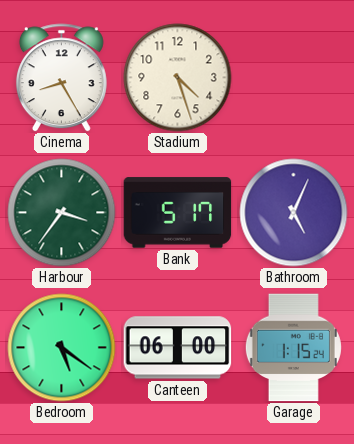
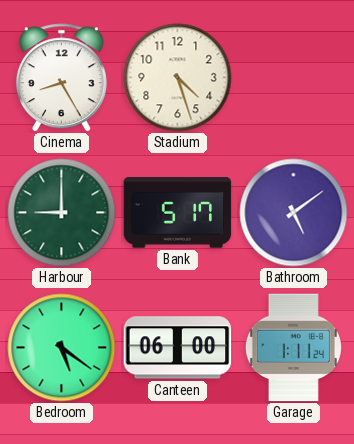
Harbour: 3:36 -> 9:00 (62, 213)
Bathroom: 5:04 -> 5:09 (294, 213)
Garage: 1:15 -> 1:11 (293, 348)
